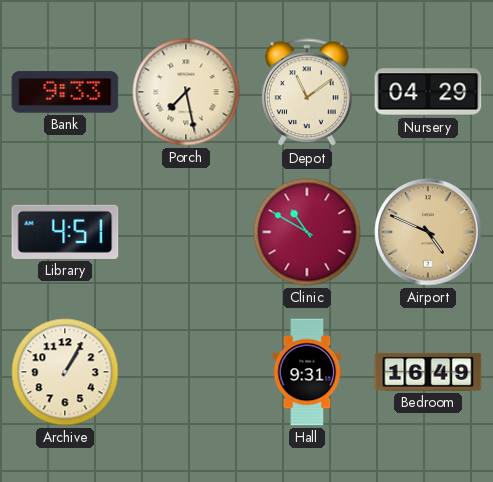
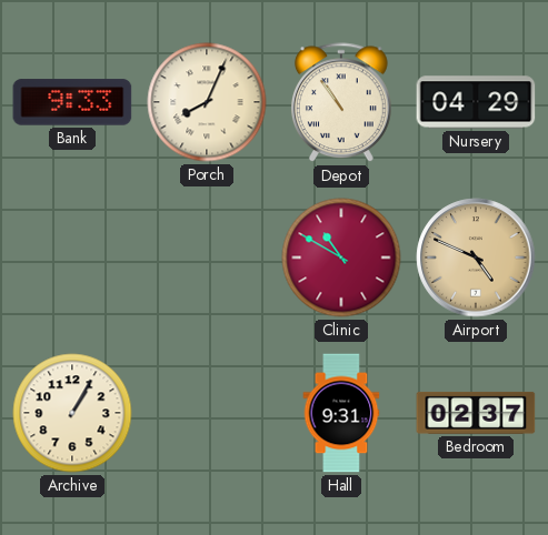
Porch: 7:28 -> 8:04 (207, 102)
Depot: 11:09 -> 10:54 (341, 103)
Library: 4:51 -> none (65, 232)
Bedroom: 16:49 -> 02:37 (476, 413)
